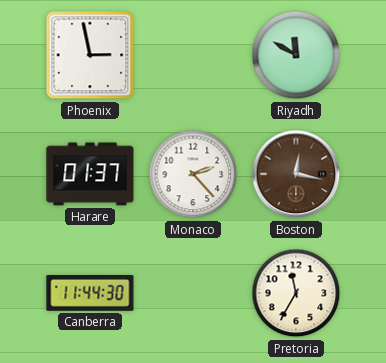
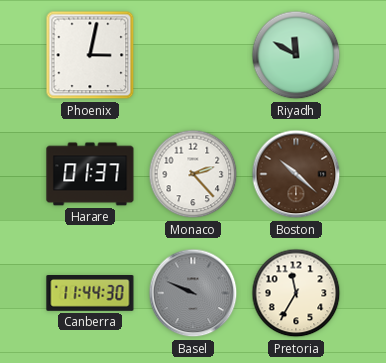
Phoenix: 2:58 -> 3:02 (90, 55)
Boston: 12:17 -> 10:22 (296, 174)
Basel: none -> 9:49 (193, 293)
